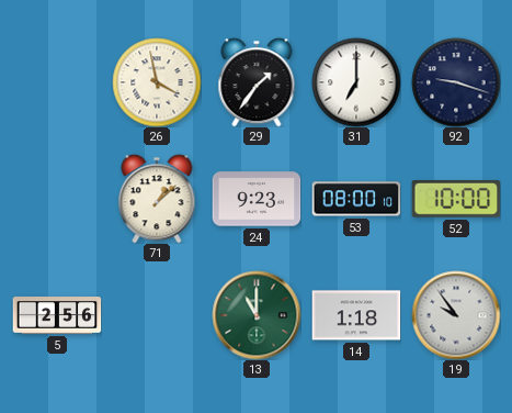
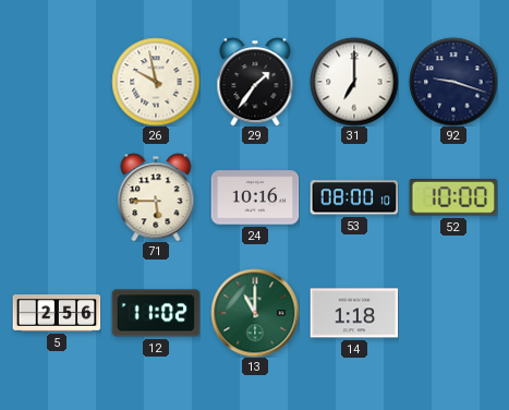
26: 3:58 -> 9:58 (156, 82)
71: 1:08 -> 5:45 (156, 197)
24: 9:23 -> 10:16 (255, 197)
12: none -> 11:02 (156, 313)
19: 9:54 -> none (456, 315)
